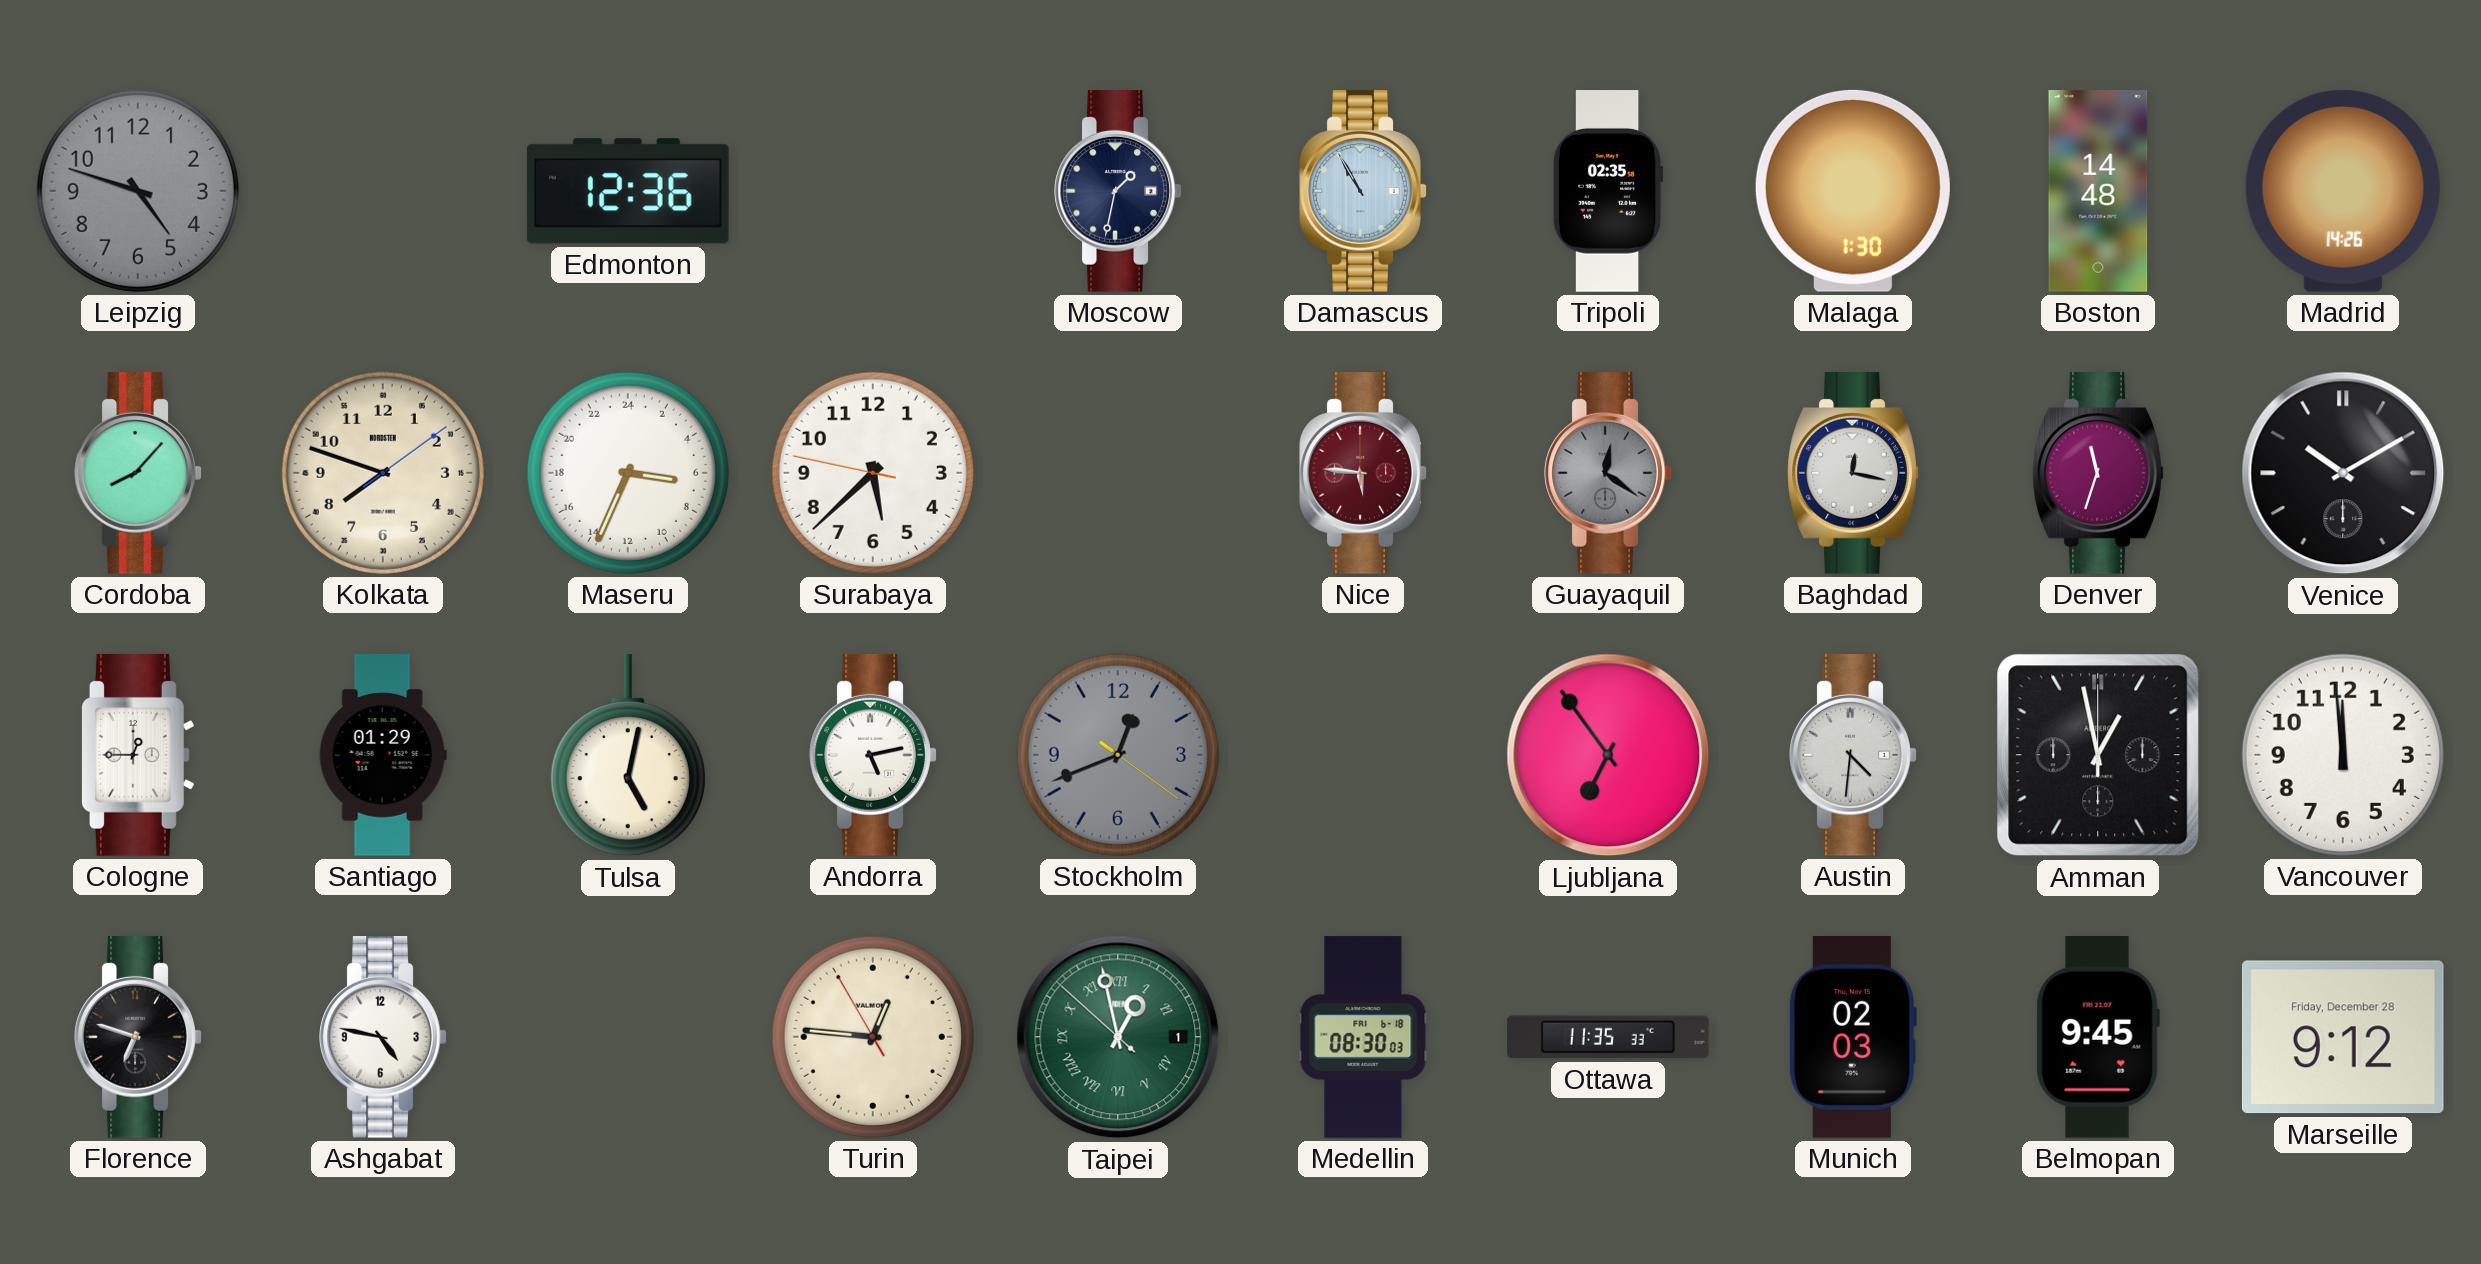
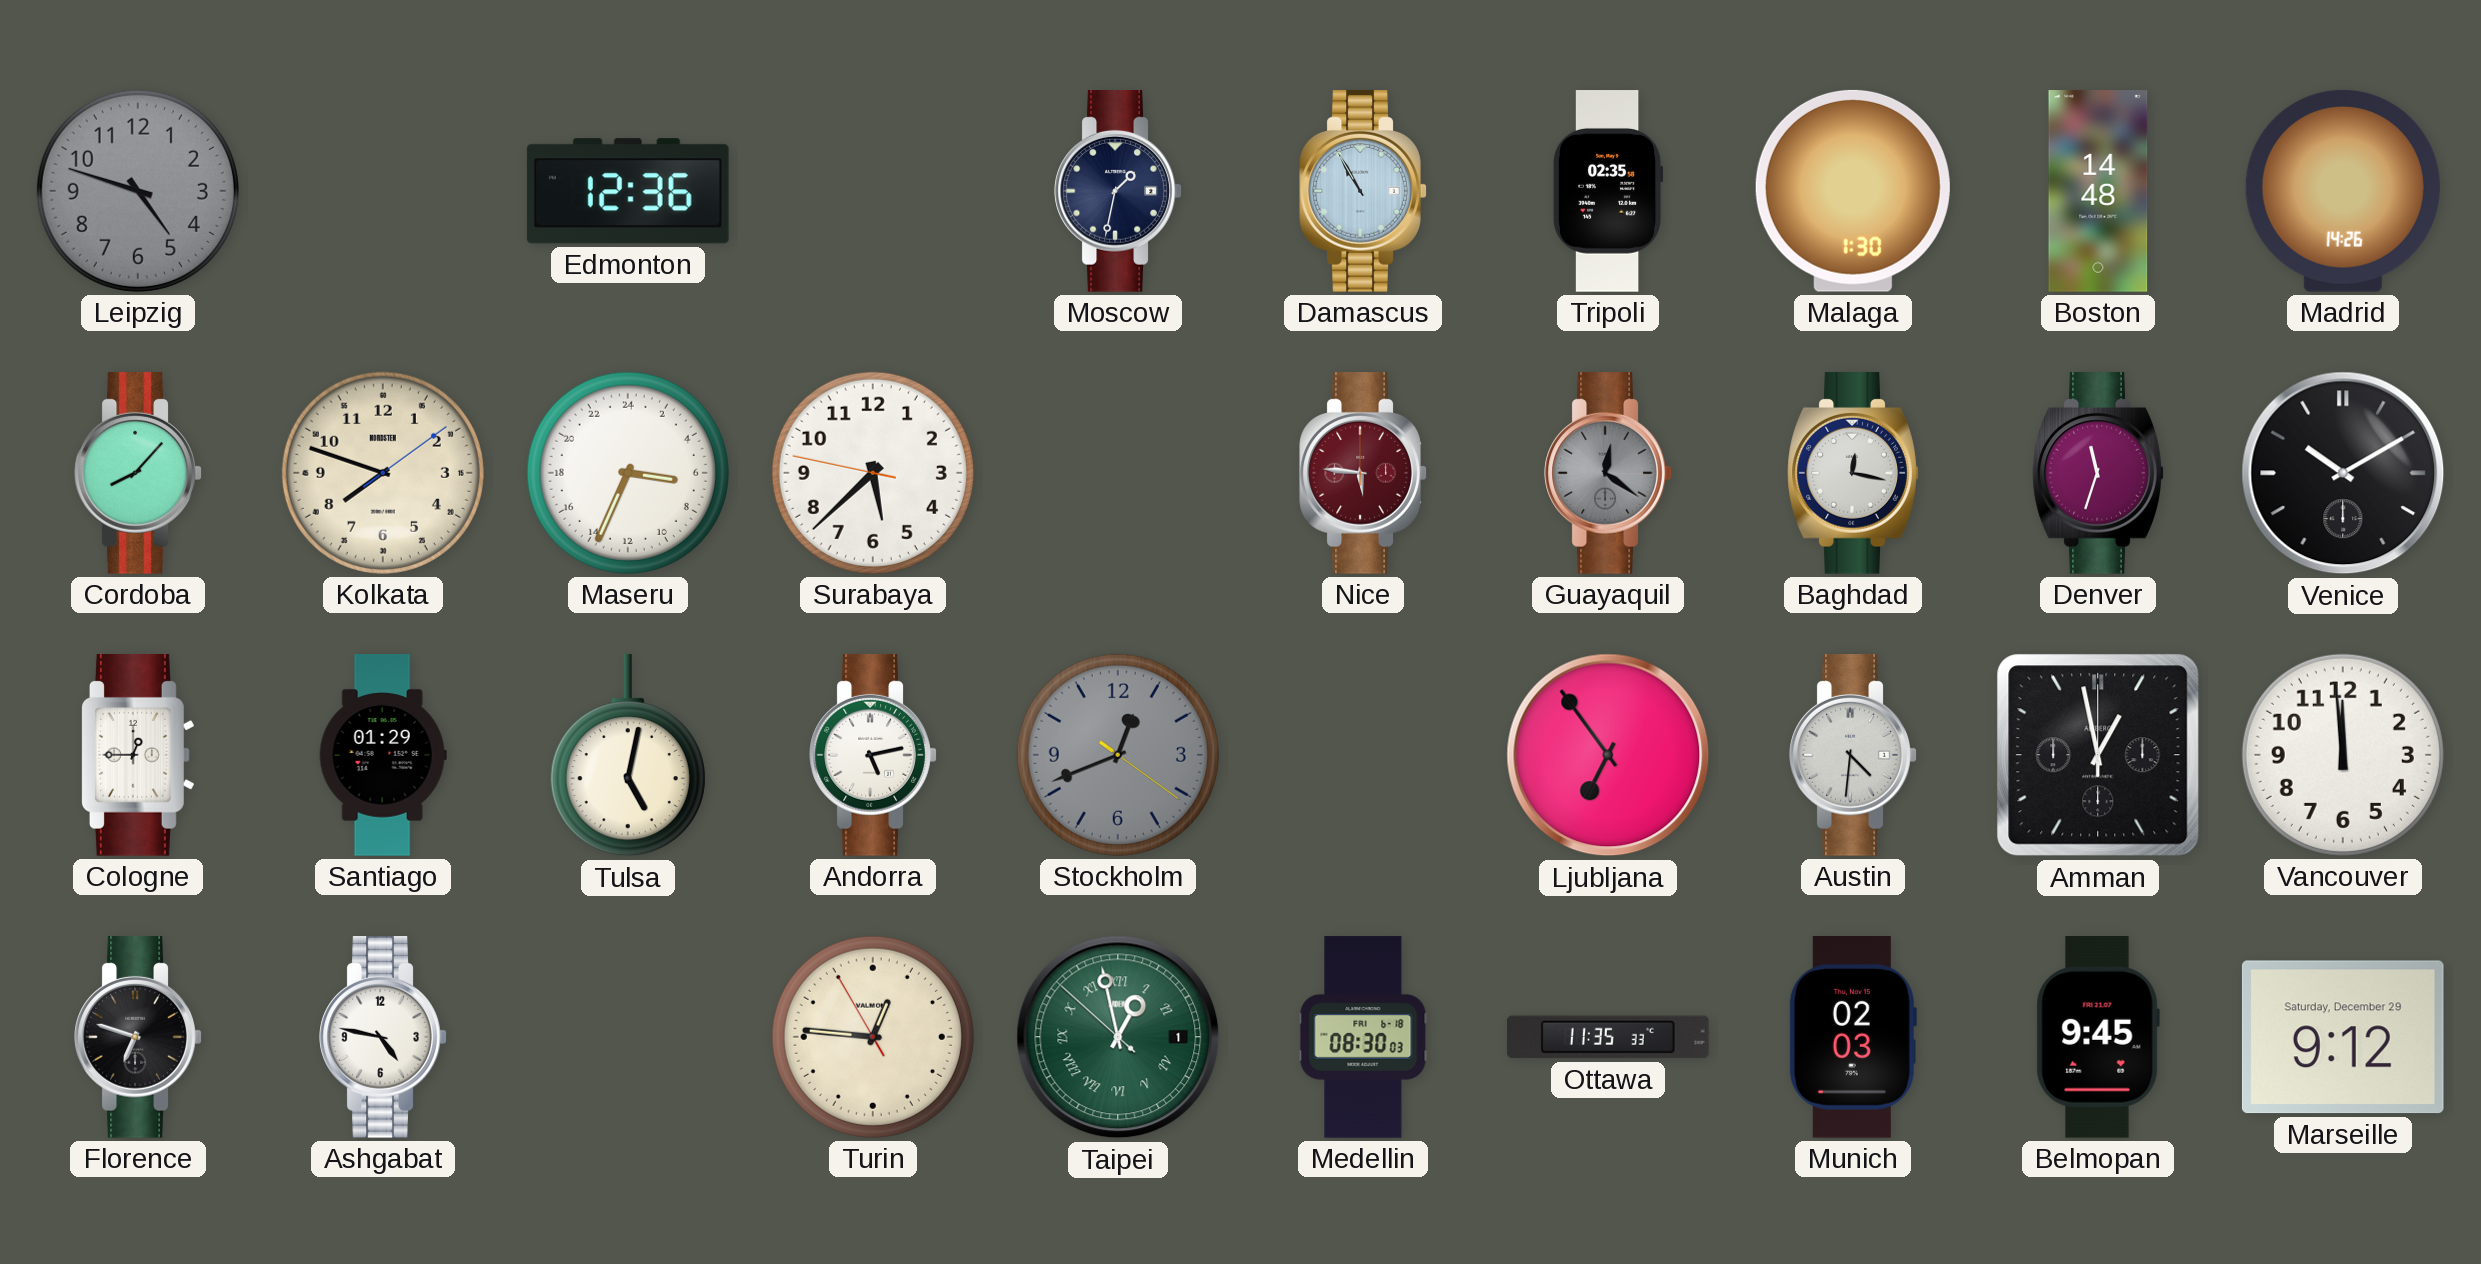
Marseille date: Friday, December 28 -> Saturday, December 29 (2343, 1037)
